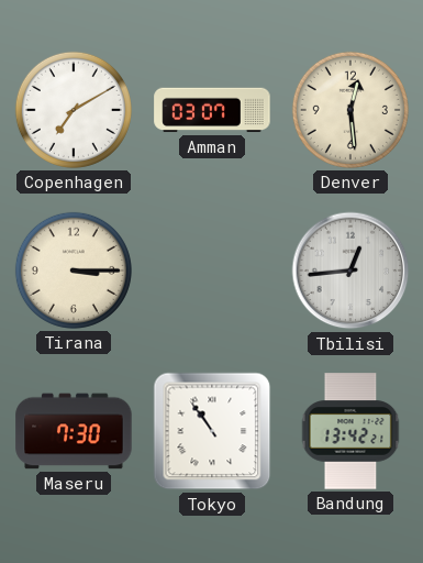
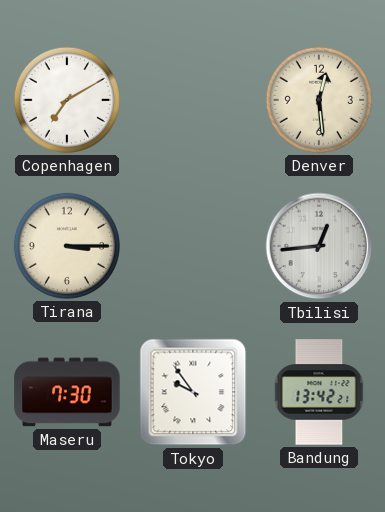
Amman: 03:07 -> none (212, 110)
Tokyo: 10:54 -> 9:54 (193, 392)
